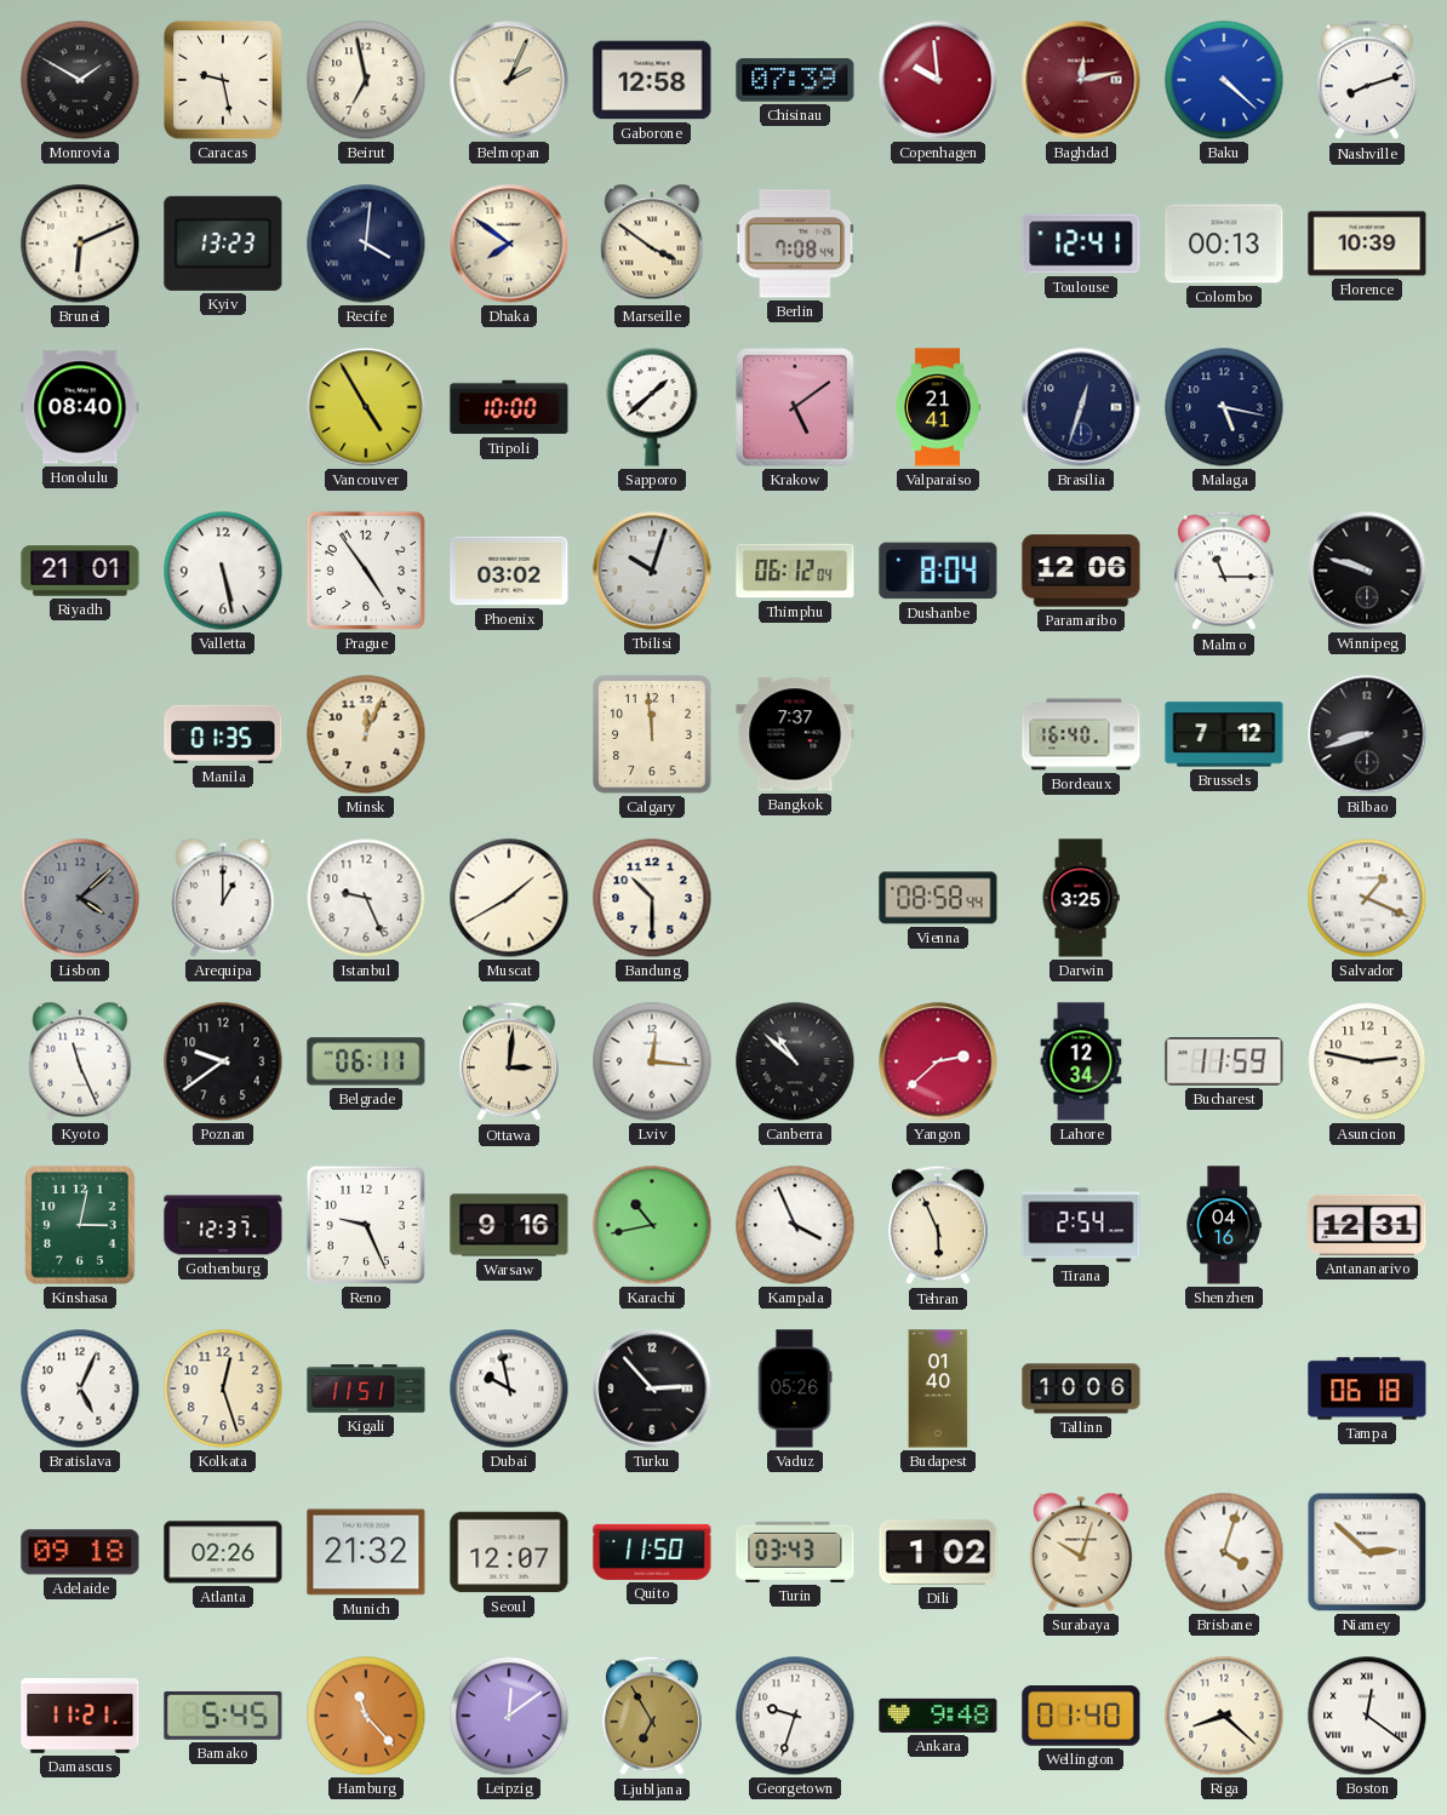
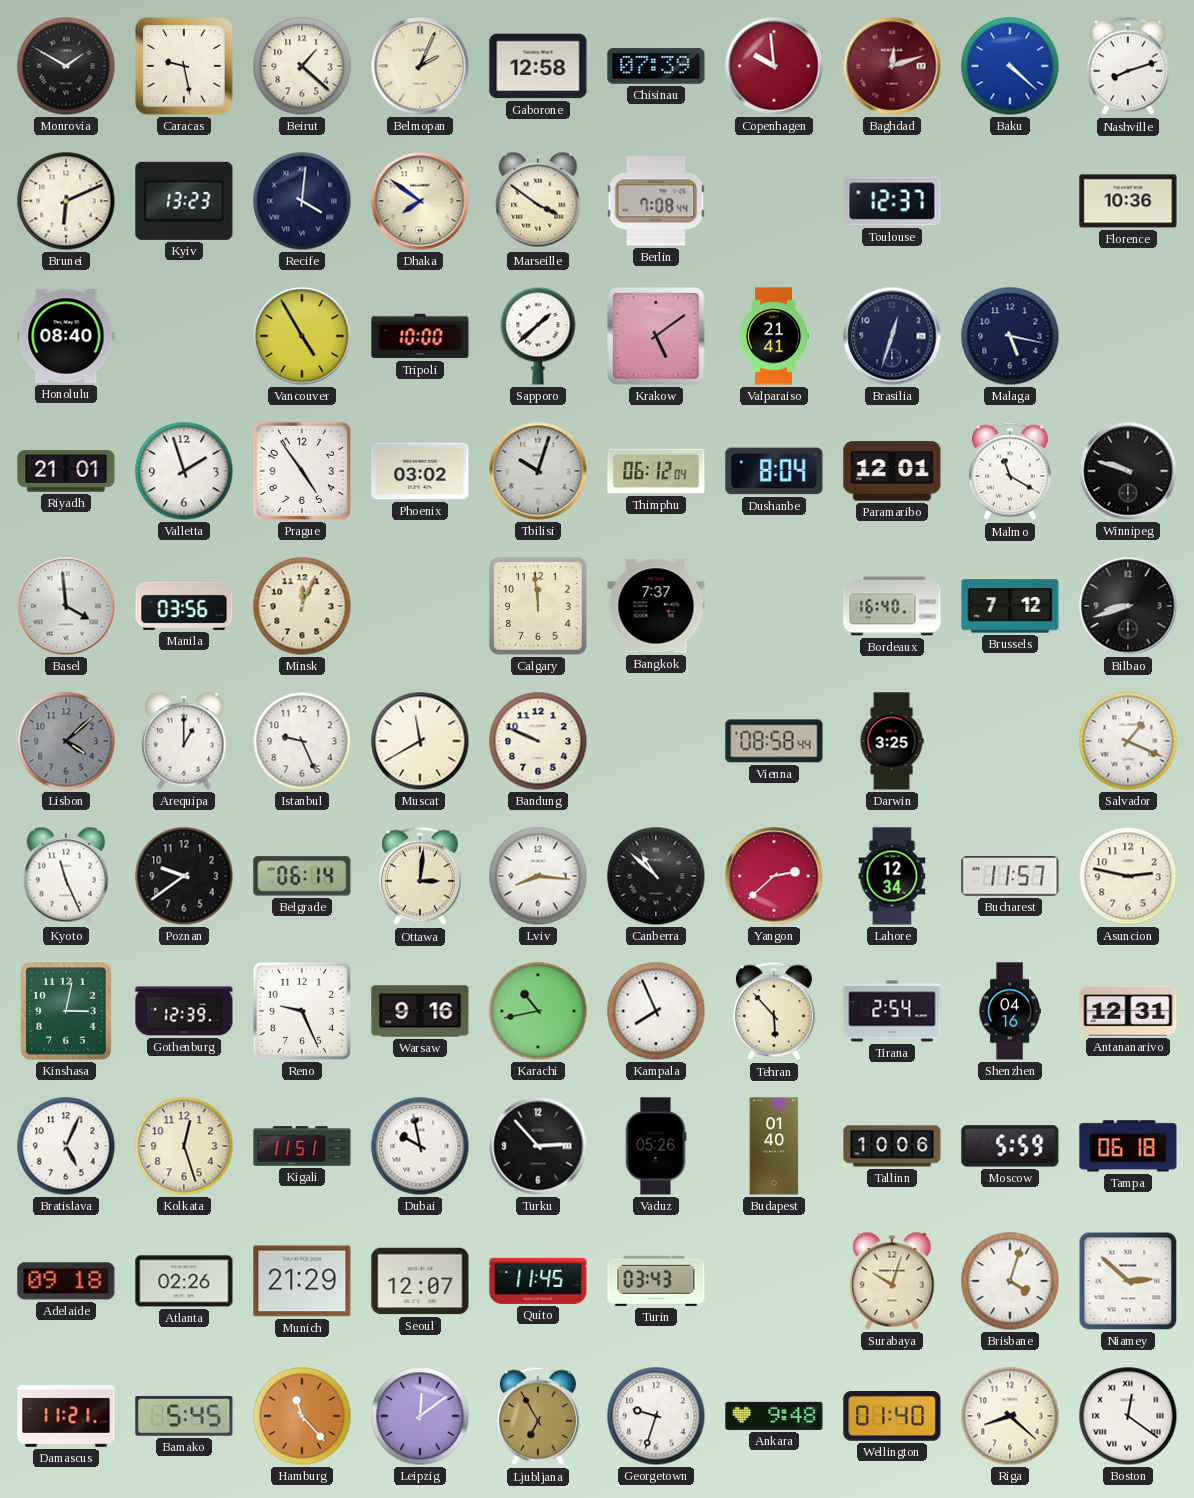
Beirut: 6:58 -> 1:22 (302, 66)
Baghdad: 12:13 -> 12:12 (892, 66)
Toulouse: 12:41 -> 12:37 (892, 201)
Colombo: 00:13 -> none (1224, 244)
Florence: 10:39 -> 10:36 (1128, 201)
Valletta: 5:28 -> 1:57 (184, 471)
Paramaribo: 12:06 -> 12:01 (892, 471)
Malmo: 11:15 -> 11:20 (1010, 471)
Basel: none -> 3:59 (66, 606)
Manila: 01:35 -> 03:56 (184, 606)
Muscat: 1:40 -> 11:40 (420, 741)
Bandung: 10:30 -> 9:49 (538, 741)
Belgrade: 06:11 -> 06:14 (302, 876)
Lviv: 12:16 -> 8:16 (538, 876)
Bucharest: 11:59 -> 11:57 (1010, 877)
Gothenburg: 12:37 -> 12:39 (184, 1011)
Kampala: 3:56 -> 7:56 (656, 1011)
Tehran: 5:56 -> 5:53 (774, 1011)
Moscow: none -> 5:59 (1010, 1146)
Munich: 21:32 -> 21:29 (302, 1281)
Quito: 11:50 -> 11:45 (538, 1281)
Dili: 1:02 -> none (938, 1552)
